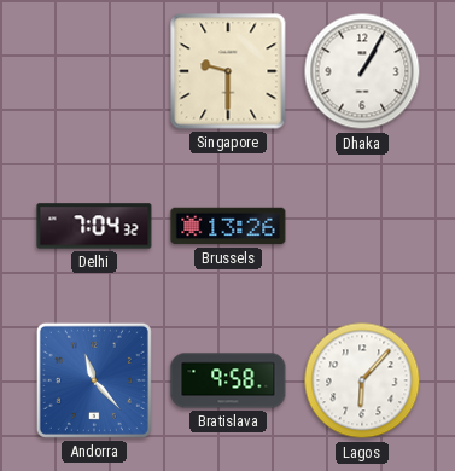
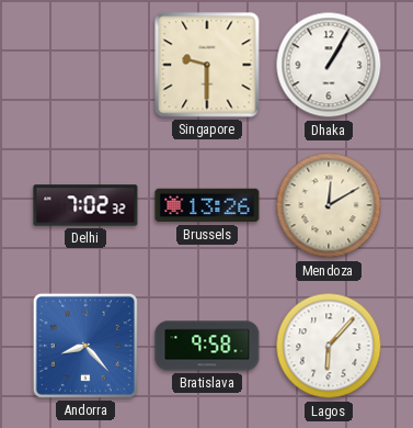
Delhi: 7:04 -> 7:02 (85, 205)
Mendoza: none -> 12:10 (329, 205)
Andorra: 11:23 -> 8:23 (85, 346)
